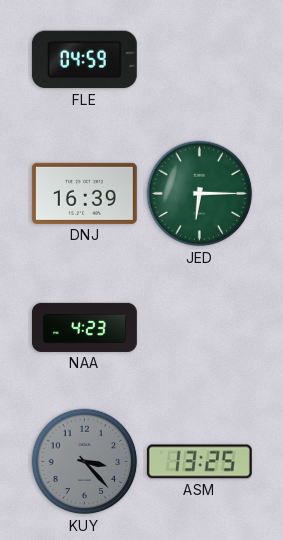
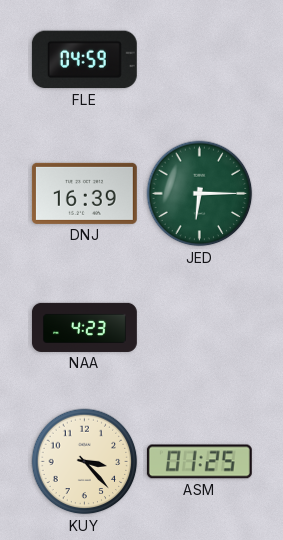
KUY dial: grey -> cream (85, 462)
ASM: 13:25 -> 01:25 (199, 462)
